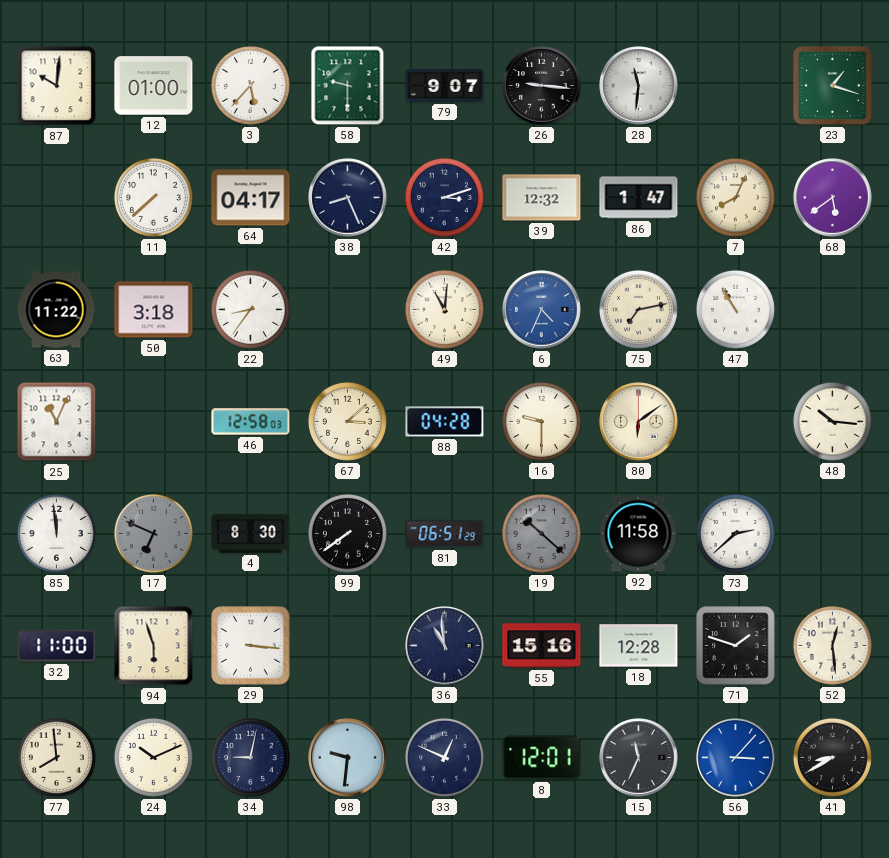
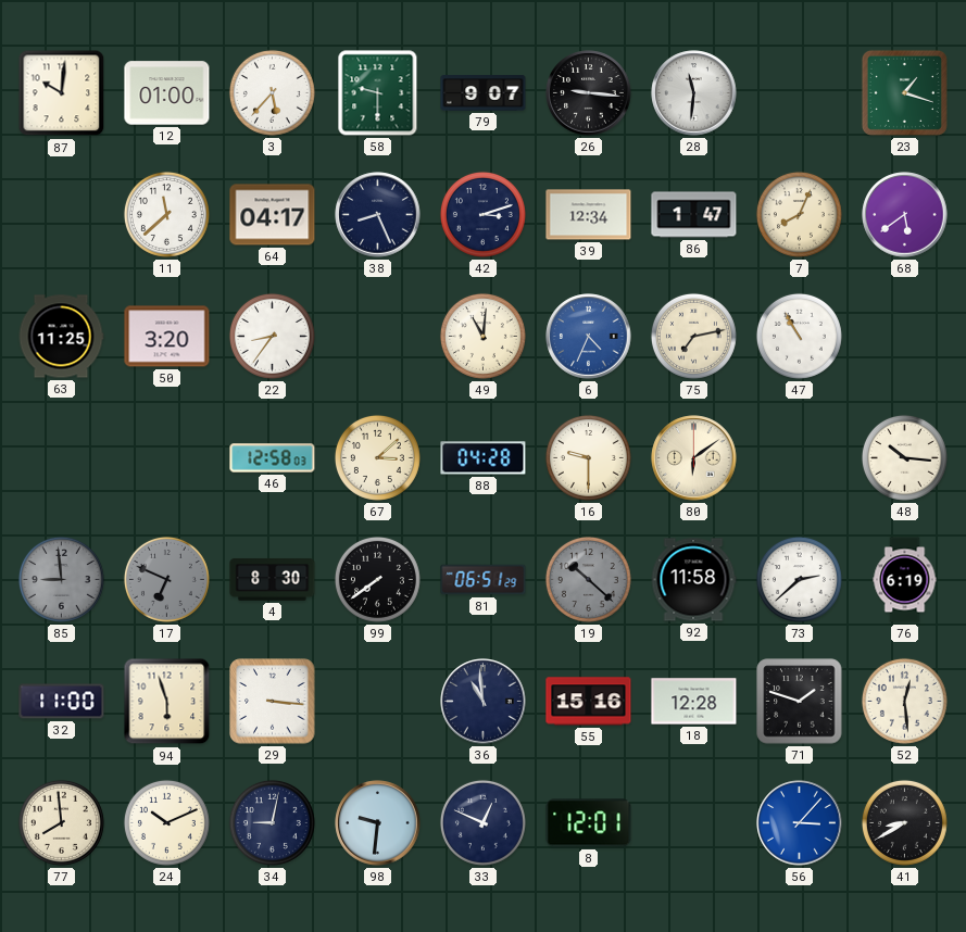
11: 7:38 -> 11:38 (166, 214)
39: 12:32 -> 12:34 (589, 215)
63: 11:22 -> 11:25 (61, 337)
50: 3:18 -> 3:20 (167, 337)
25: 11:04 -> none (57, 422)
85: 11:59 -> 8:59 (61, 579)
85 dial: white -> grey (61, 579)
76: none -> 6:19 (905, 580)
15: 11:34 -> none (639, 758)
